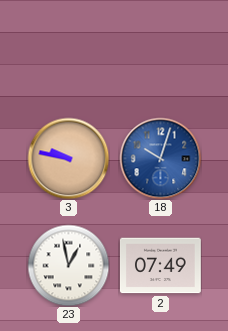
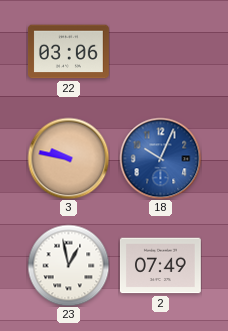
22: none -> 03:06 (69, 52)
18: 10:03 -> 10:04 (160, 158)
